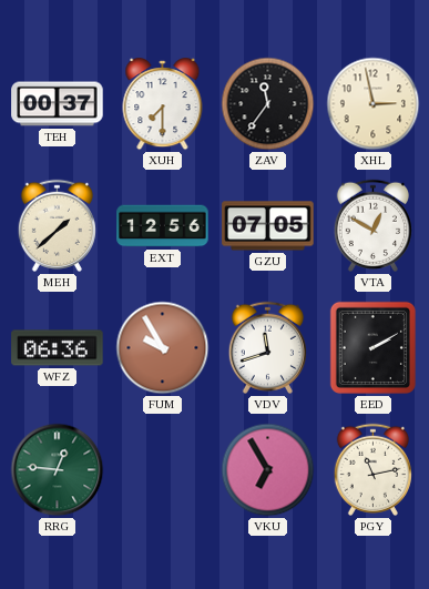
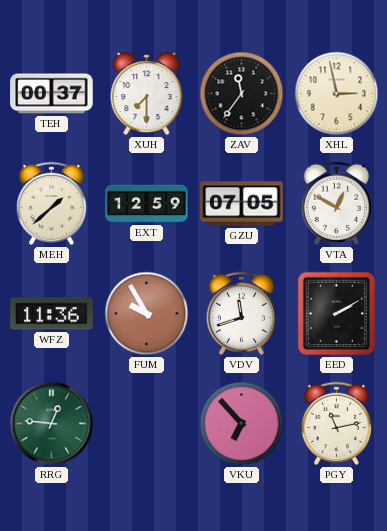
EXT: 12:56 -> 12:59 (147, 204)
WFZ: 06:36 -> 11:36 (52, 314)
VKU: 6:55 -> 6:53 (242, 424)
